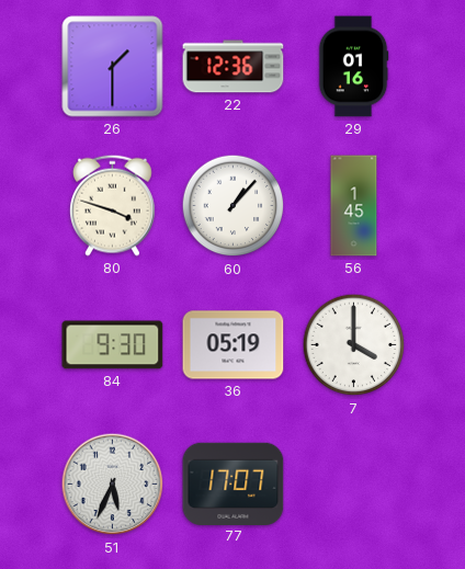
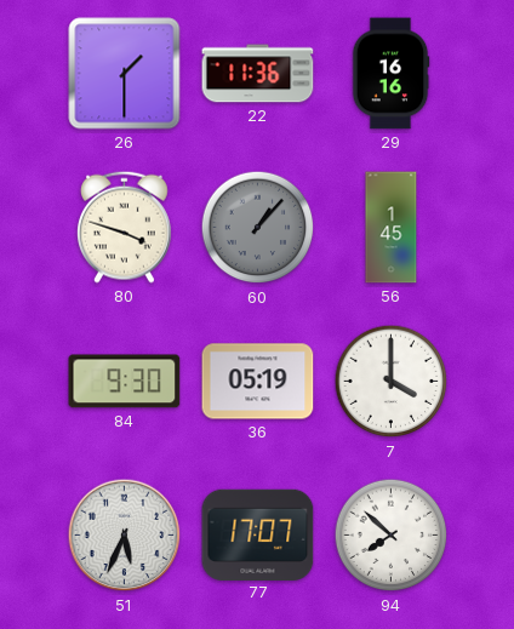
22: 12:36 -> 11:36 (258, 74)
29: 01:16 -> 16:16 (390, 74)
60 dial: white -> grey (258, 228)
94: none -> 7:52 (392, 536)
